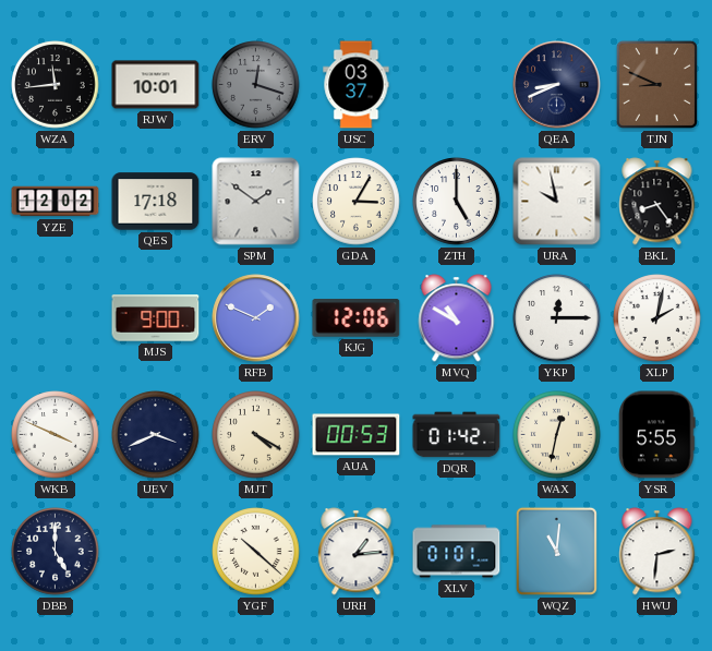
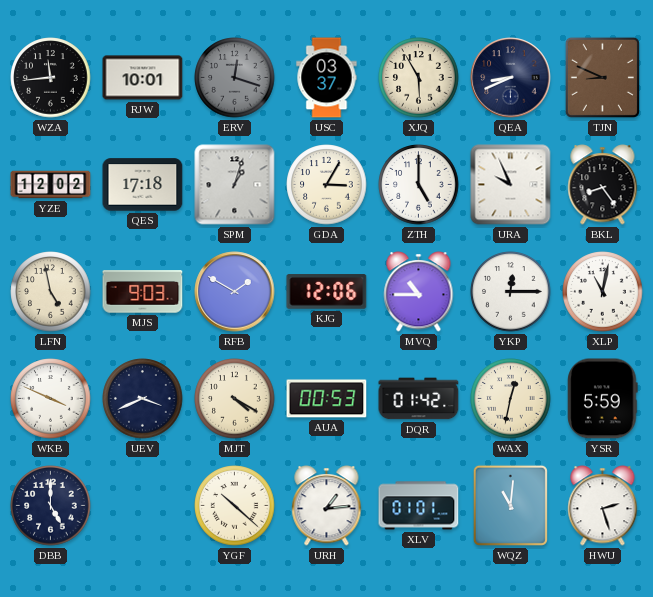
XJQ: none -> 5:55 (419, 78)
SPM: 1:51 -> 1:03 (235, 185)
URA: 9:58 -> 9:56 (511, 185)
LFN: none -> 4:58 (51, 292)
MJS: 9:00 -> 9:03 (143, 292)
RFB: 1:49 -> 1:50 (235, 292)
MVQ: 10:50 -> 10:45 (419, 292)
XLP: 2:02 -> 11:02 (603, 292)
YSR: 5:55 -> 5:59 (603, 399)
HWU: 2:31 -> 2:27 (603, 506)
